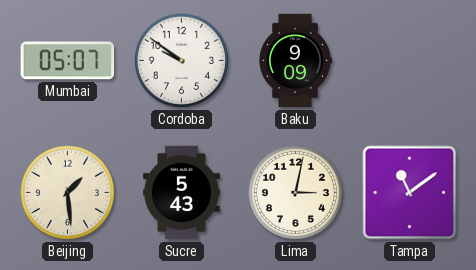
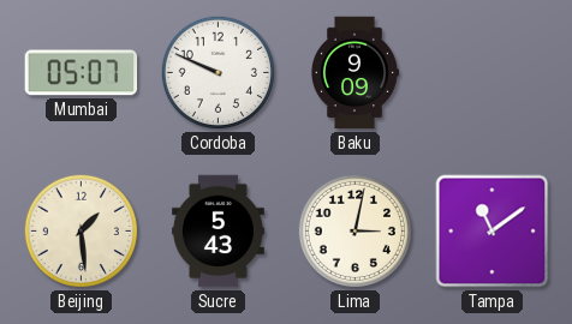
Cordoba: 9:51 -> 9:49 (218, 72)
